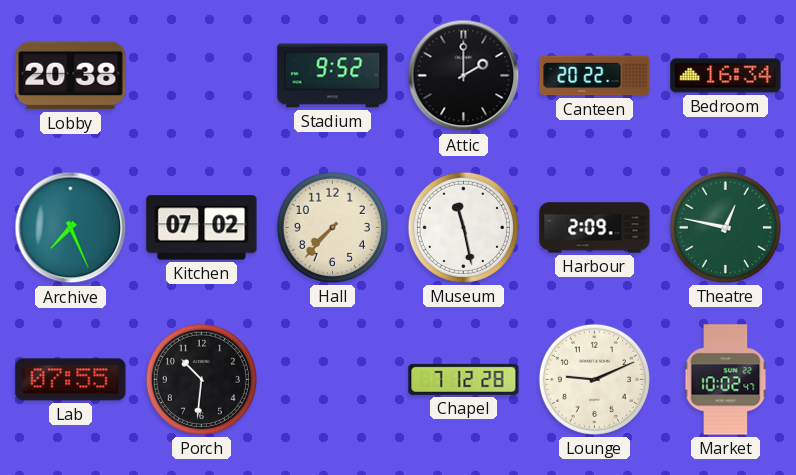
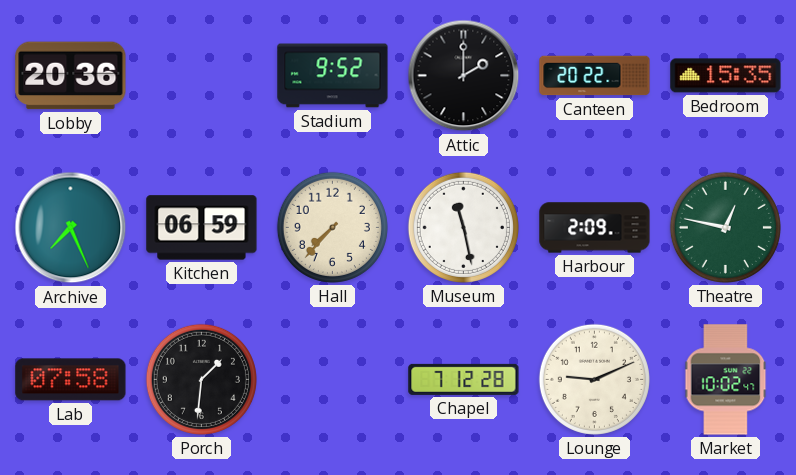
Lobby: 20:38 -> 20:36 (71, 76)
Bedroom: 16:34 -> 15:35 (726, 76)
Kitchen: 07:02 -> 06:59 (202, 228)
Lab: 07:55 -> 07:58 (71, 380)
Porch: 10:31 -> 1:31 (201, 379)
